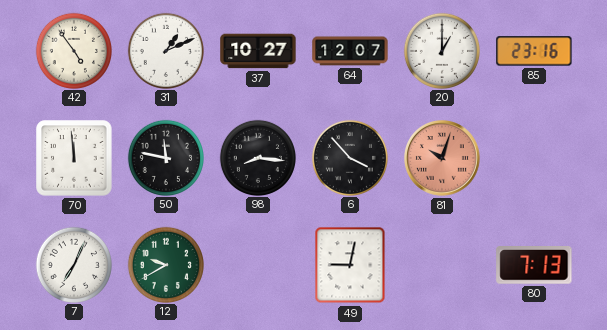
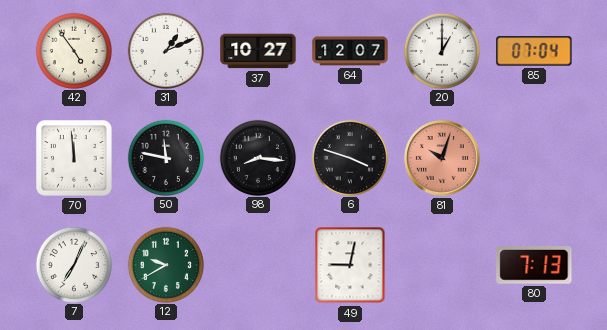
85: 23:16 -> 07:04 (534, 51)
6: 3:53 -> 3:48 (349, 157)
